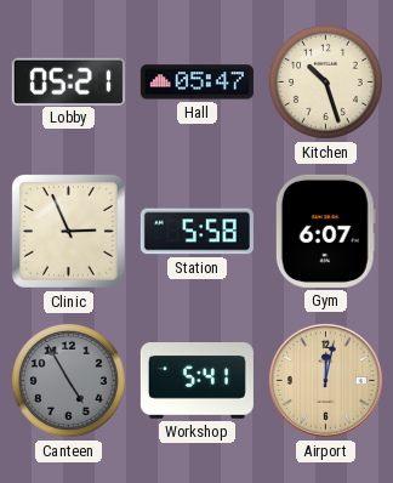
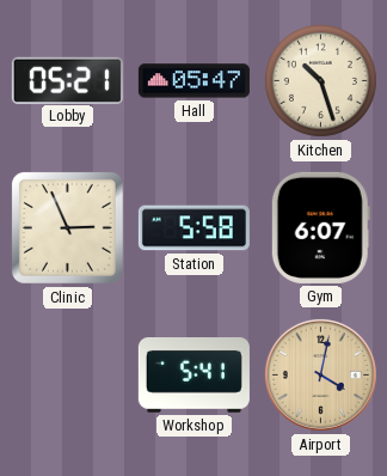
Canteen: 4:55 -> none (68, 380)
Airport: 12:02 -> 4:02 (320, 374)
